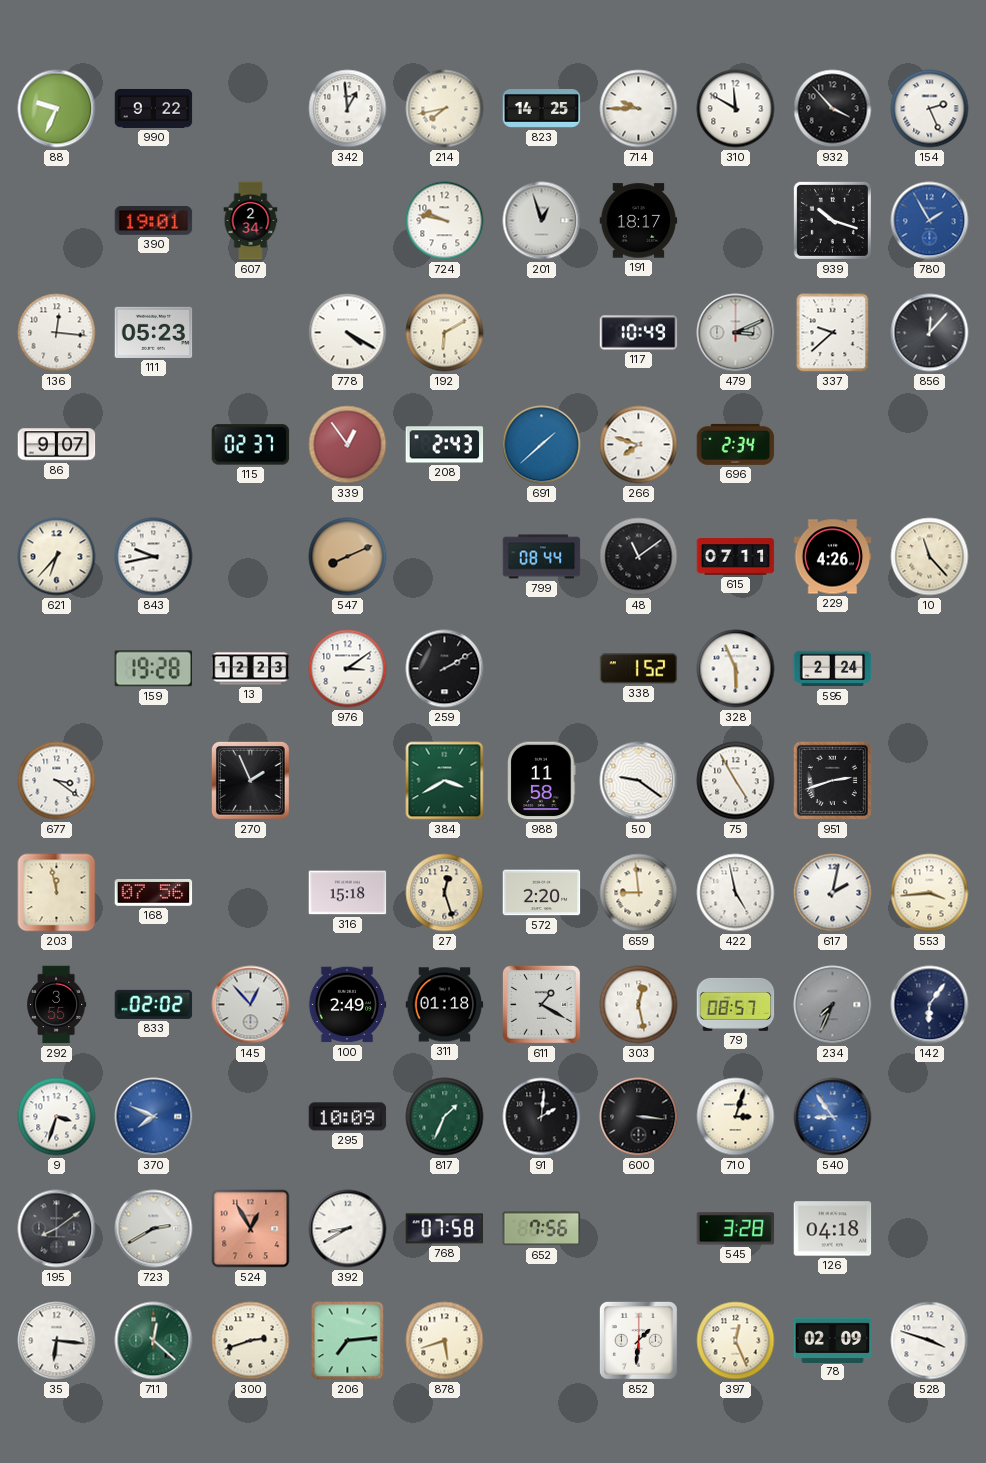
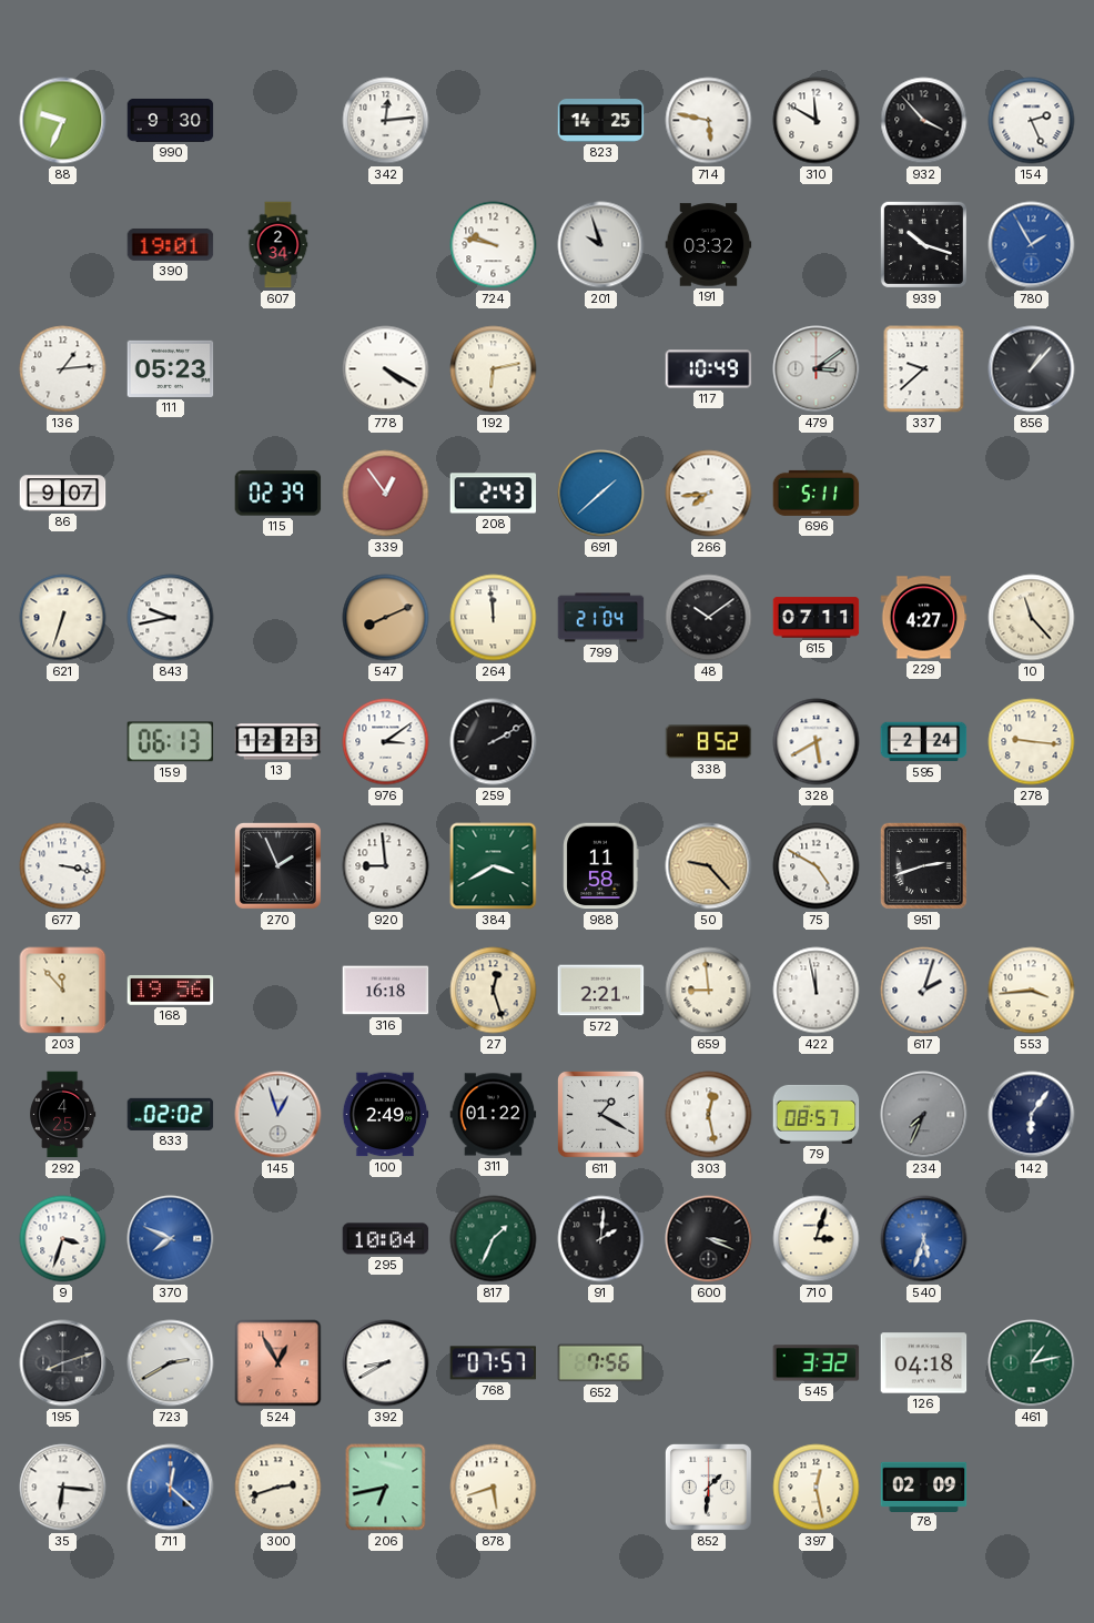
990: 9:22 -> 9:30 (171, 120)
342: 12:59 -> 12:14 (386, 121)
214: 7:43 -> none (445, 109)
714: 9:45 -> 5:47 (709, 121)
201: 12:57 -> 9:57 (601, 245)
191: 18:17 -> 03:32 (709, 245)
136: 12:16 -> 1:14 (63, 369)
192: 6:10 -> 6:13 (494, 369)
479: 3:11 -> 3:09 (817, 369)
856: 12:07 -> 1:07 (1032, 369)
115: 02:37 -> 02:39 (278, 494)
266: 7:48 -> 7:44 (709, 494)
696: 2:34 -> 5:11 (817, 493)
621: 6:37 -> 6:33 (63, 618)
264: none -> 11:59 (494, 618)
799: 08:44 -> 21:04 (601, 618)
48: 11:09 -> 10:09 (709, 618)
229: 4:26 -> 4:27 (924, 618)
159: 19:28 -> 06:13 (171, 742)
338: 1:52 -> 8:52 (709, 742)
328: 5:56 -> 5:40 (817, 742)
278: none -> 9:16 (1032, 742)
677: 3:21 -> 3:17 (63, 866)
920: none -> 8:59 (386, 866)
50: 9:21 -> 9:23 (709, 866)
50 dial: white -> champagne (709, 866)
75: 4:55 -> 4:50 (817, 866)
203: 11:58 -> 11:53 (63, 991)
168: 07:56 -> 19:56 (171, 991)
316: 15:18 -> 16:18 (386, 991)
572: 2:20 -> 2:21 (601, 991)
422: 4:58 -> 11:58 (817, 991)
617: 2:02 -> 2:03 (924, 991)
292: 3:55 -> 4:25 (62, 1115)
145: 12:53 -> 12:57 (278, 1115)
311: 01:18 -> 01:22 (494, 1115)
295: 10:09 -> 10:04 (386, 1239)
600: 3:16 -> 3:19 (709, 1239)
540: 8:54 -> 5:33 (924, 1239)
195: 8:09 -> 8:12 (63, 1363)
768: 07:58 -> 07:57 (494, 1363)
545: 3:28 -> 3:32 (817, 1363)
461: none -> 1:13 (1032, 1363)
711 dial: green -> blue (171, 1488)
206: 7:14 -> 6:43 (386, 1488)
397: 12:26 -> 12:28 (817, 1488)
528: 3:48 -> none (930, 1341)
